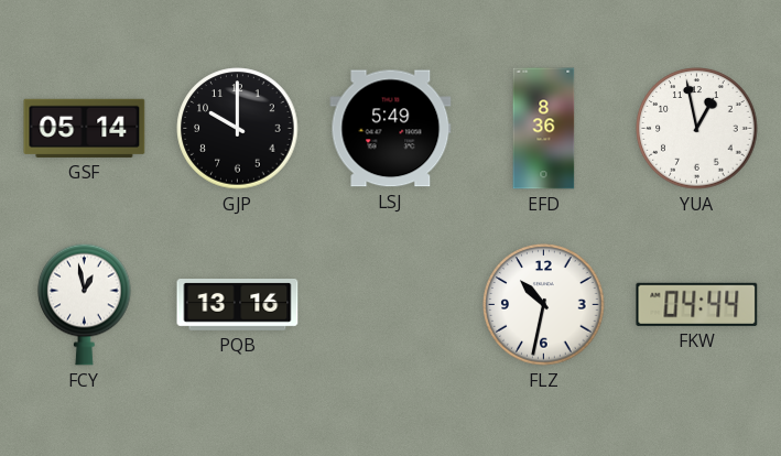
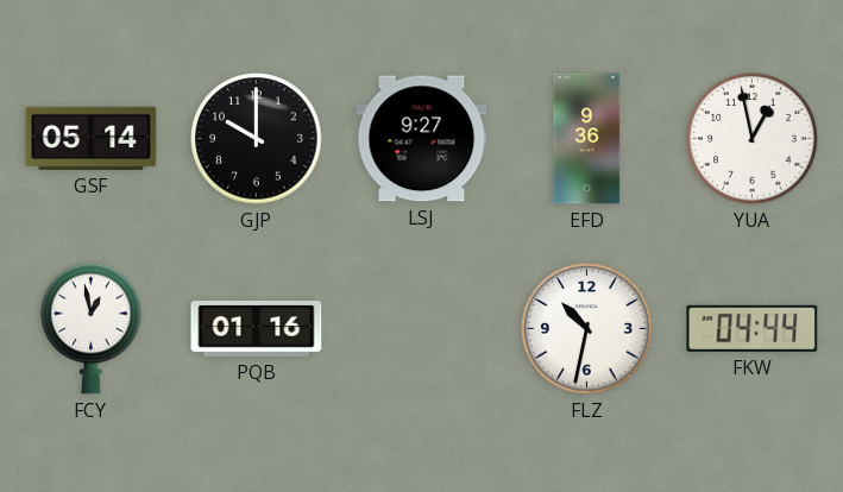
LSJ: 5:49 -> 9:27 (422, 139)
EFD: 8:36 -> 9:36 (587, 139)
PQB: 13:16 -> 01:16 (257, 329)
